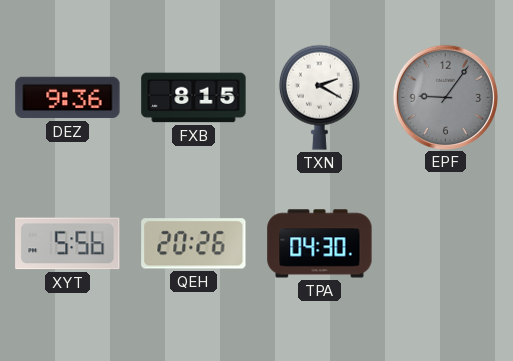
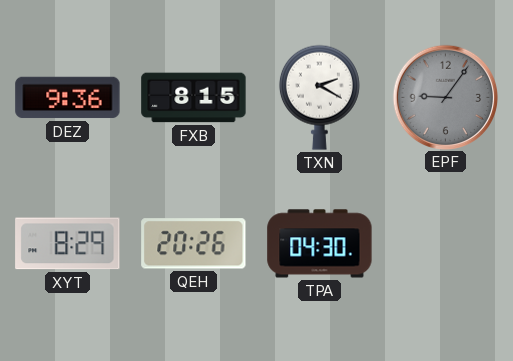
XYT: 5:56 -> 8:29 (68, 244)
